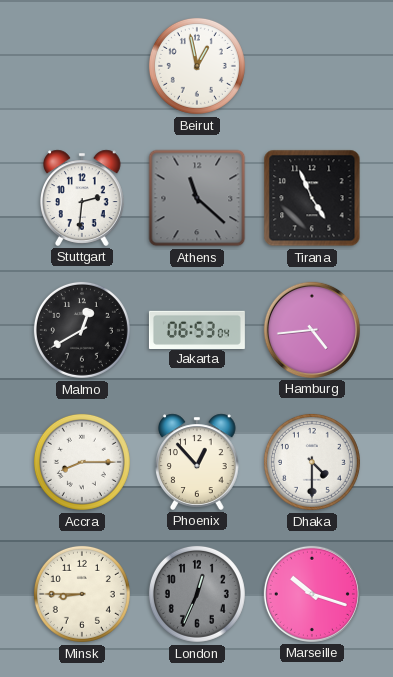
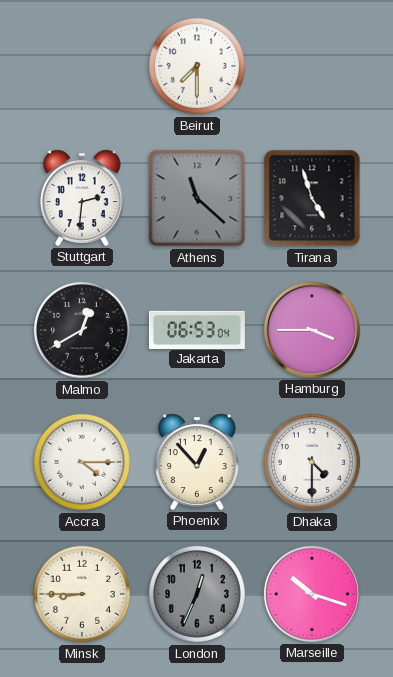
Beirut: 12:58 -> 7:30 (197, 66)
Tirana: 4:56 -> 4:57 (312, 198)
Hamburg: 4:44 -> 3:45 (312, 330)
Accra: 8:15 -> 4:15 (82, 462)
